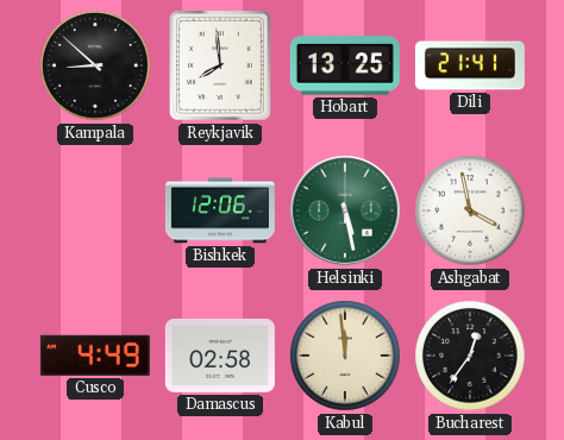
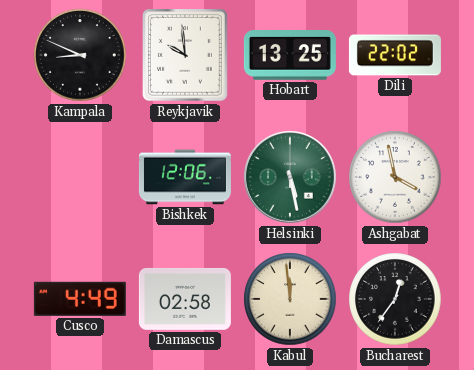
Kampala: 8:52 -> 8:49 (80, 55)
Reykjavik: 7:59 -> 9:59 (186, 56)
Dili: 21:41 -> 22:02 (395, 55)
